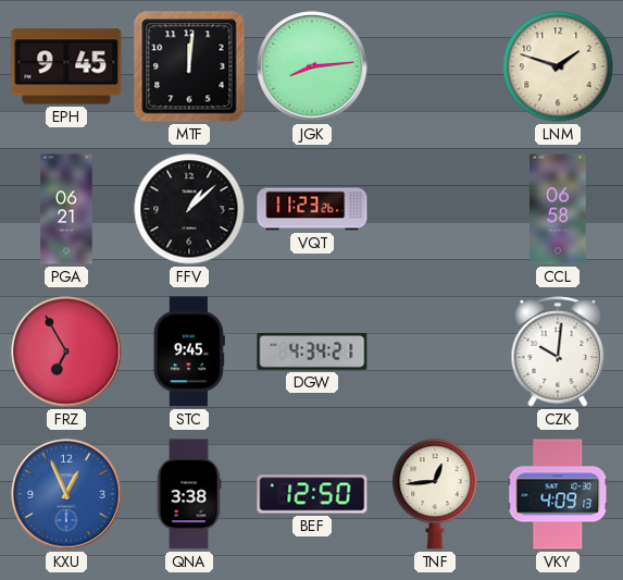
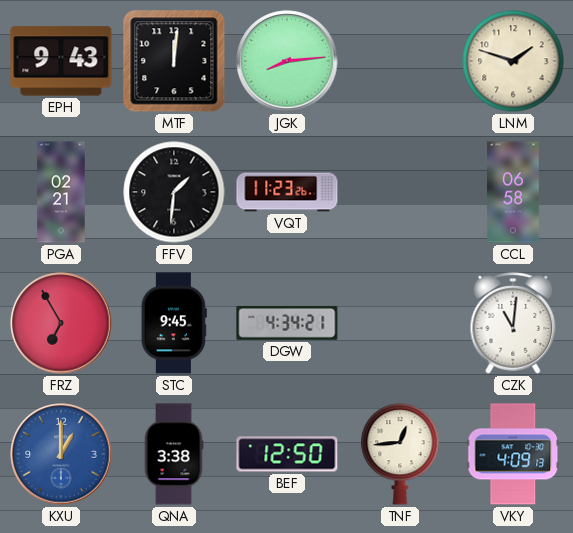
EPH: 9:45 -> 9:43 (61, 61)
PGA: 06:21 -> 02:21 (61, 192)
FFV: 1:08 -> 1:31 (174, 192)
CZK: 10:01 -> 11:01 (513, 324)
KXU: 12:56 -> 1:00 (61, 454)
